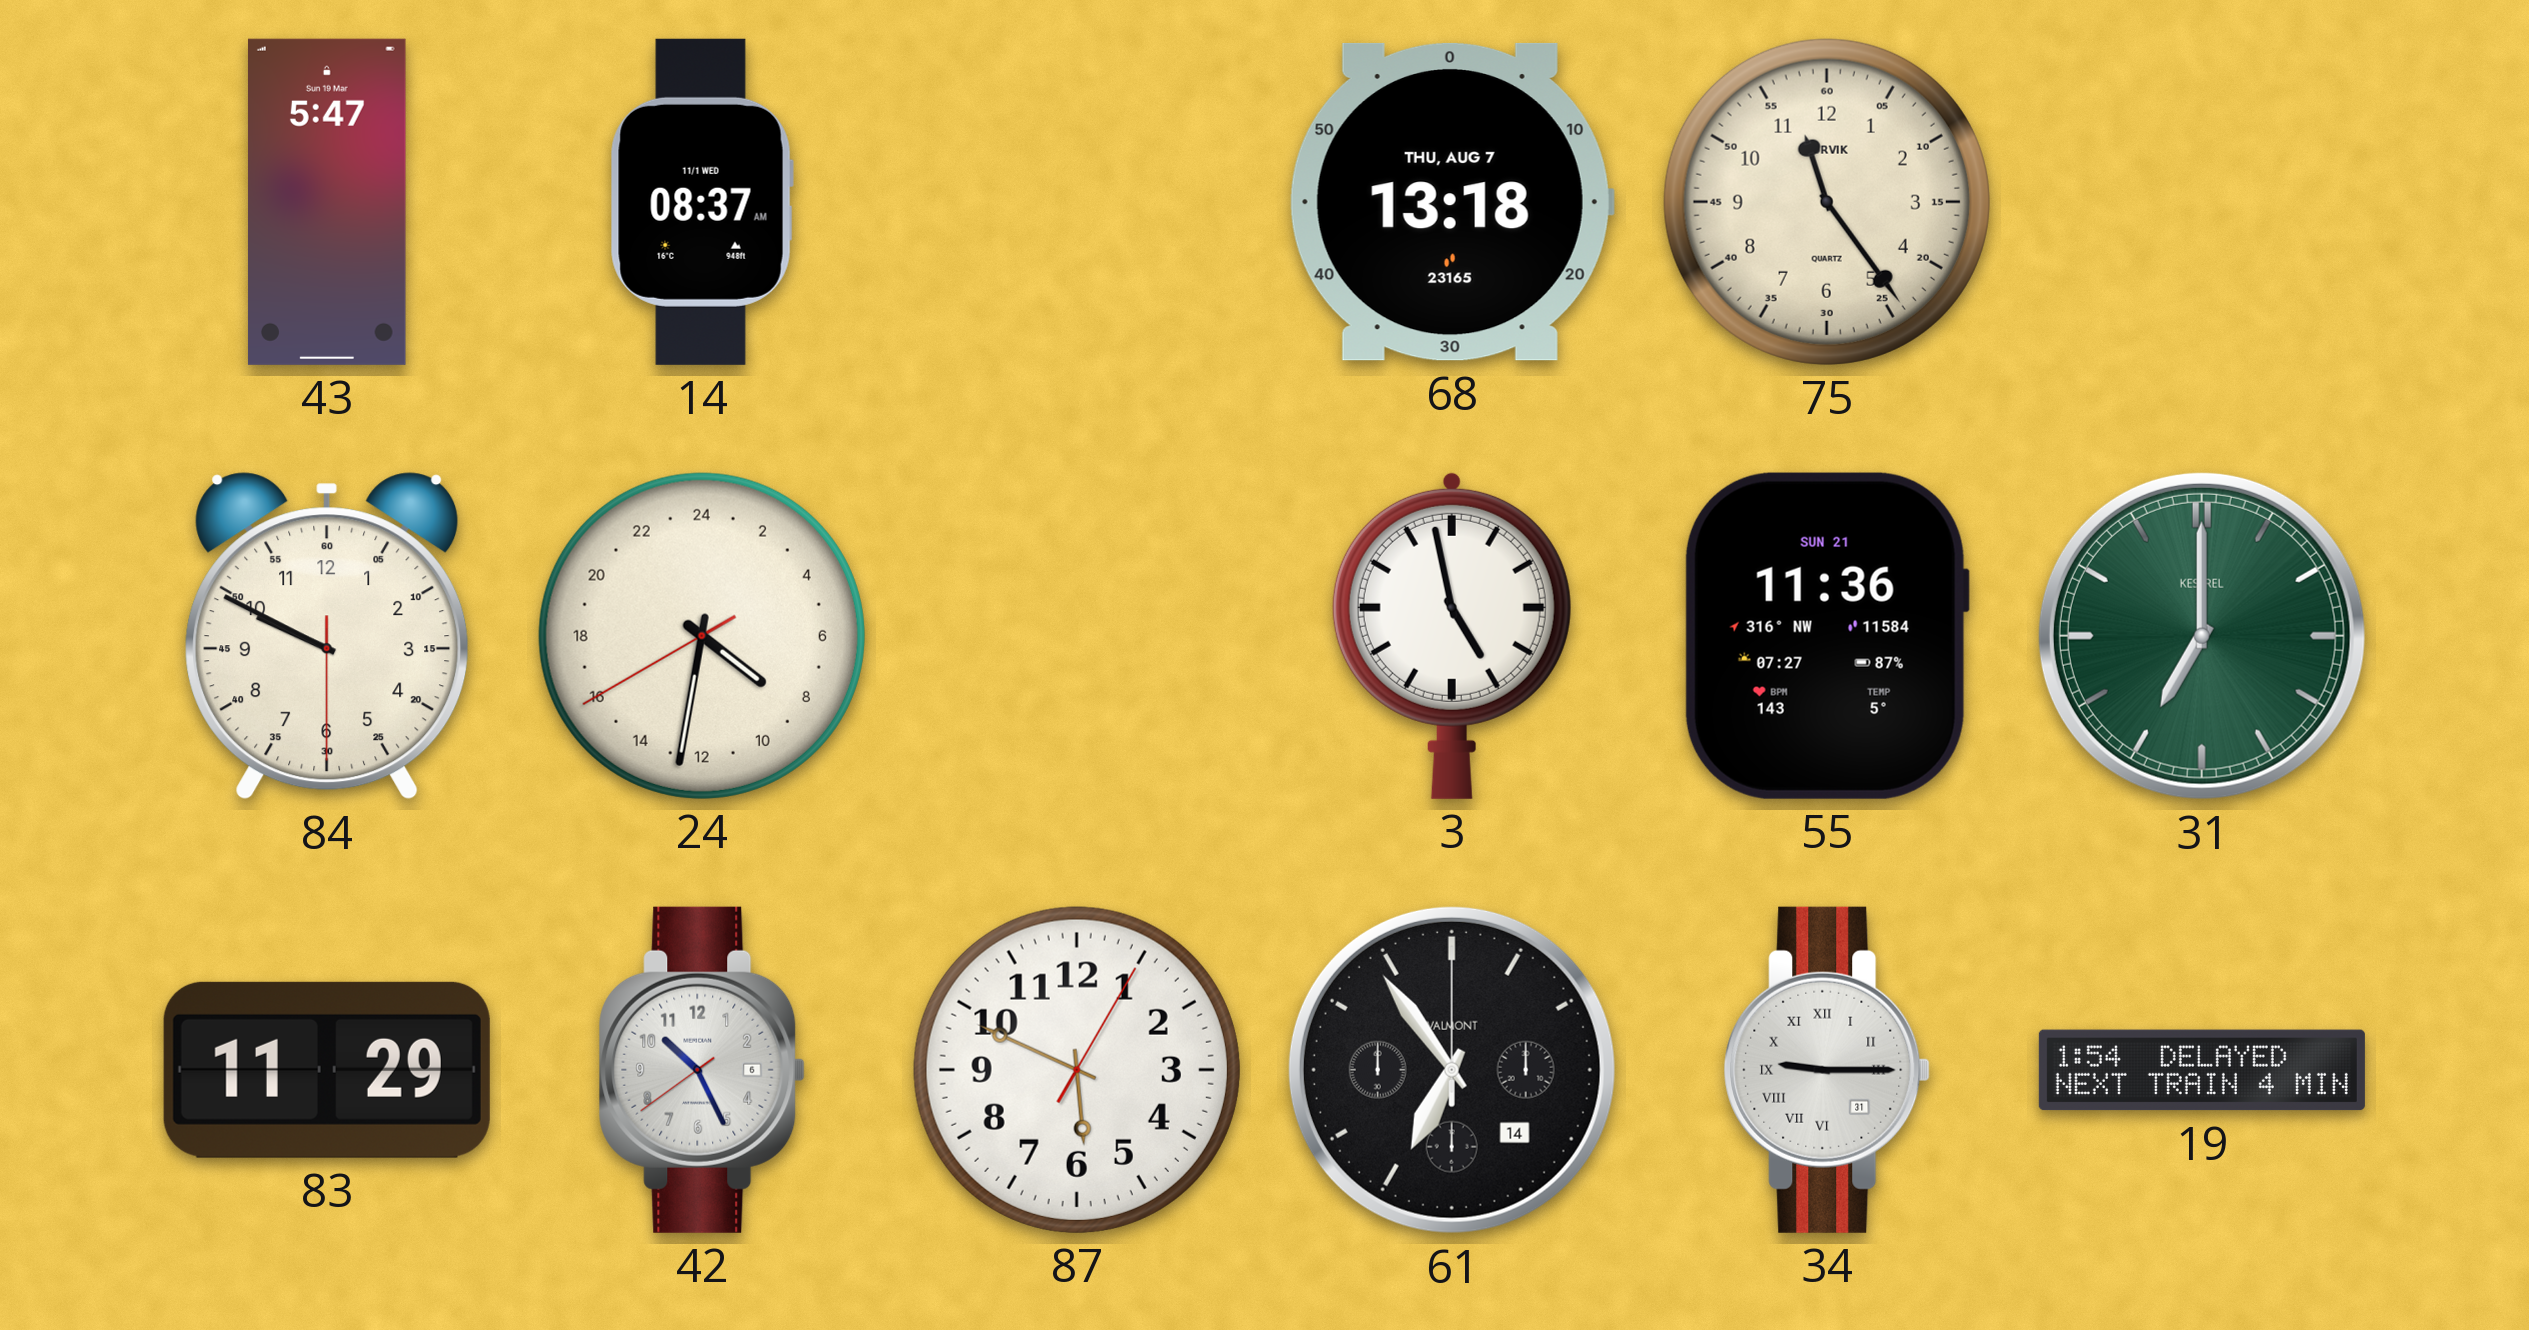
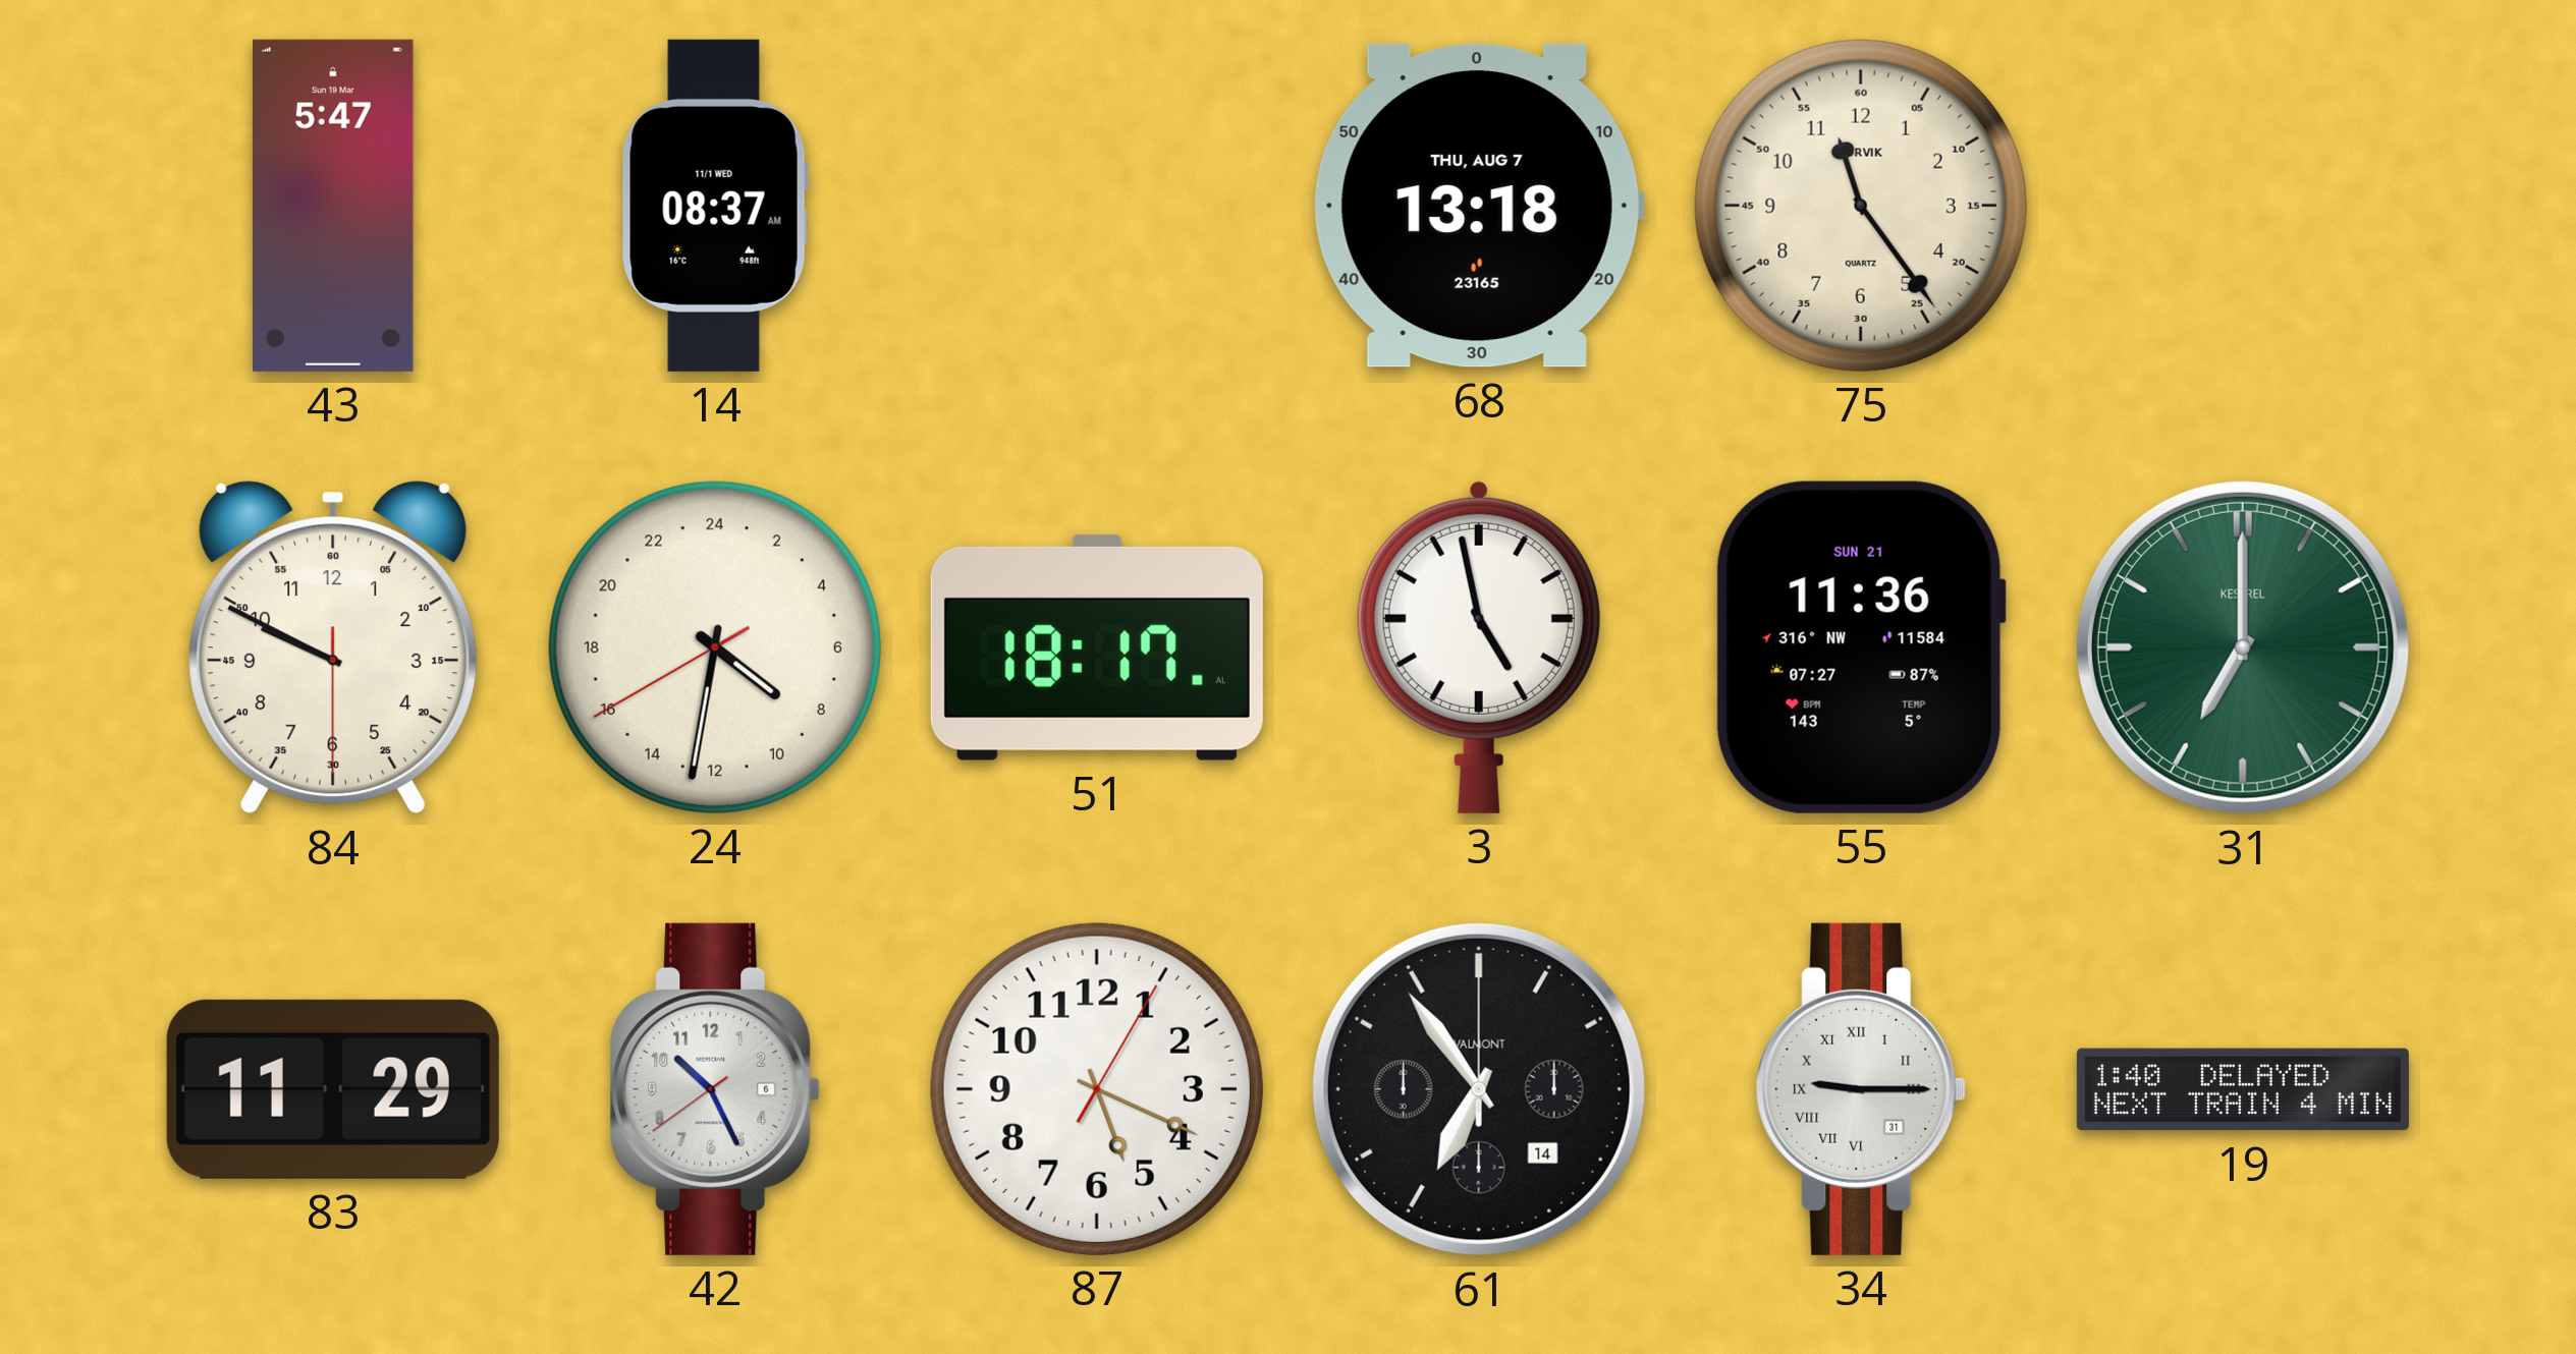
51: none -> 18:17 (1097, 647)
87: 5:49 -> 5:19 (1097, 1089)
19: 1:54 -> 1:40 (2243, 1089)
